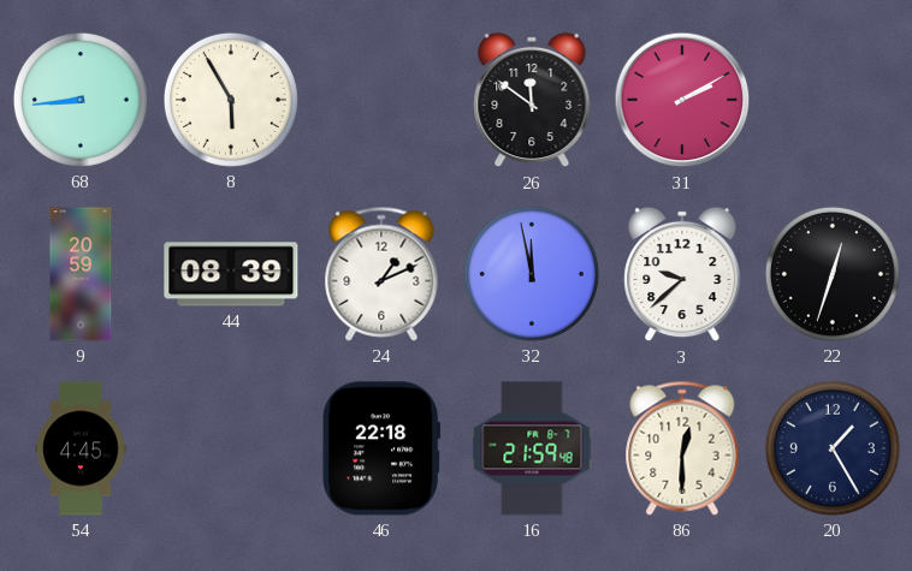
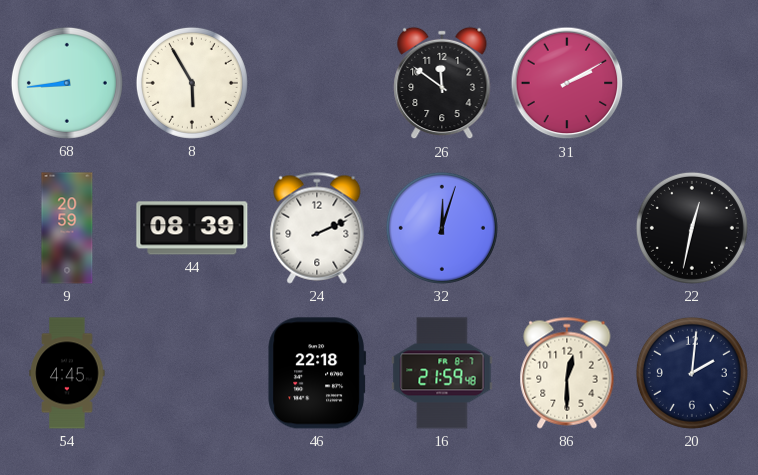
24: 1:11 -> 2:11 (317, 228)
32: 11:58 -> 12:03 (442, 228)
3: 9:38 -> none (682, 274)
22: 12:33 -> 12:32 (692, 228)
20: 1:25 -> 2:01 (692, 373)
